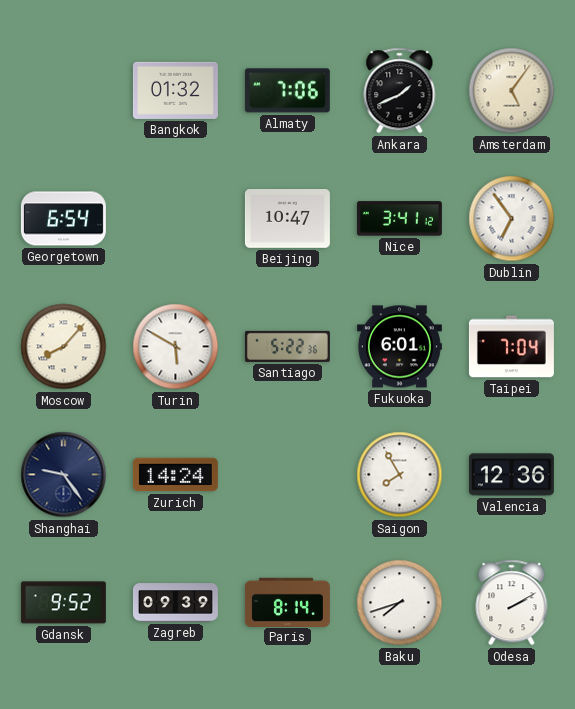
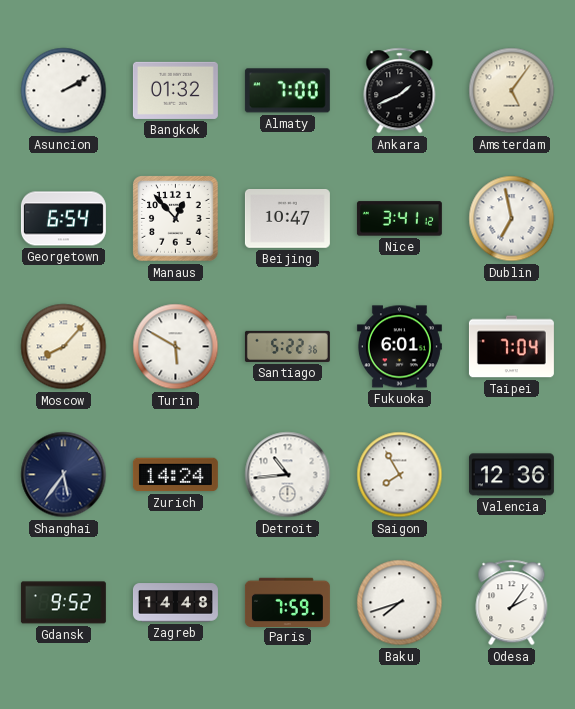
Asuncion: none -> 2:10 (64, 91)
Almaty: 7:06 -> 7:00 (287, 91)
Manaus: none -> 12:53 (176, 219)
Dublin: 6:54 -> 6:58 (512, 219)
Shanghai: 9:24 -> 5:36 (64, 475)
Detroit: none -> 10:44 (288, 475)
Zagreb: 09:39 -> 14:48 (175, 603)
Paris: 8:14 -> 7:59 (287, 602)
Odesa: 2:10 -> 2:06 (512, 603)
